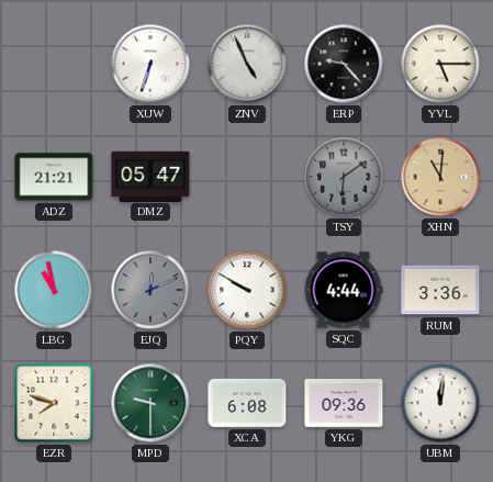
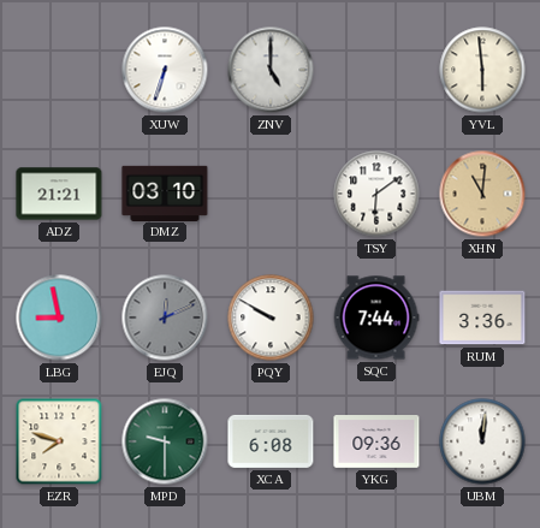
ZNV: 4:56 -> 5:00 (271, 70)
ERP: 9:23 -> none (344, 64)
YVL: 5:15 -> 5:59 (482, 70)
DMZ: 05:47 -> 03:10 (165, 192)
TSY dial: grey -> white (376, 194)
LBG: 10:58 -> 8:58 (59, 318)
SQC: 4:44 -> 7:44 (376, 318)
